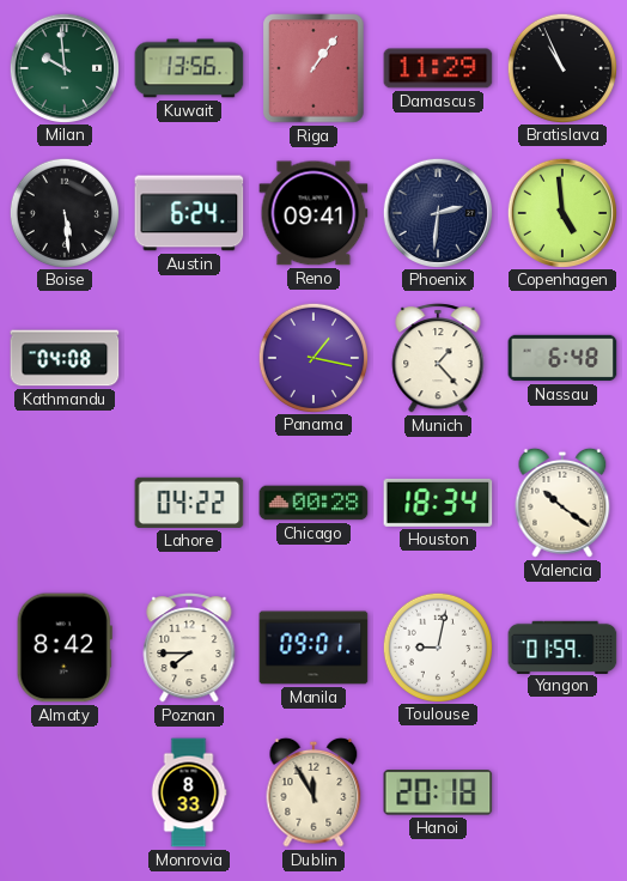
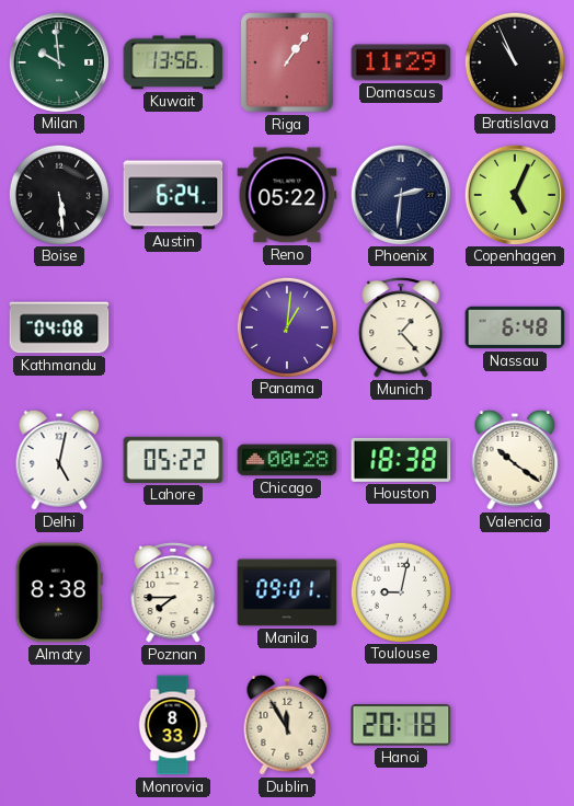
Reno: 09:41 -> 05:22 (287, 195)
Copenhagen: 4:59 -> 5:04 (514, 194)
Panama: 1:17 -> 1:01 (286, 326)
Delhi: none -> 5:02 (59, 460)
Lahore: 04:22 -> 05:22 (173, 460)
Houston: 18:34 -> 18:38 (401, 460)
Almaty: 8:42 -> 8:38 (59, 592)
Yangon: 01:59 -> none (562, 646)
